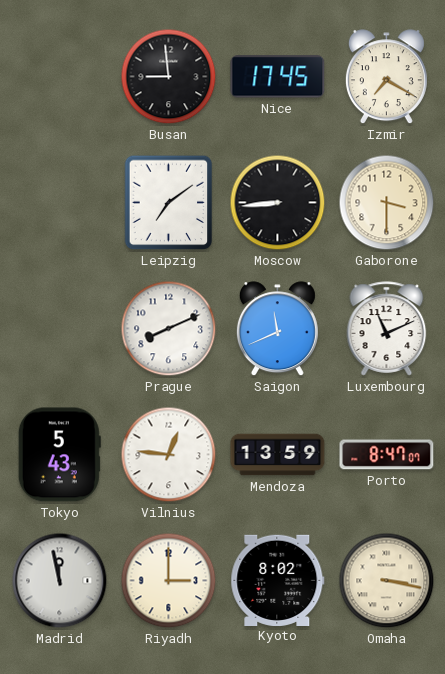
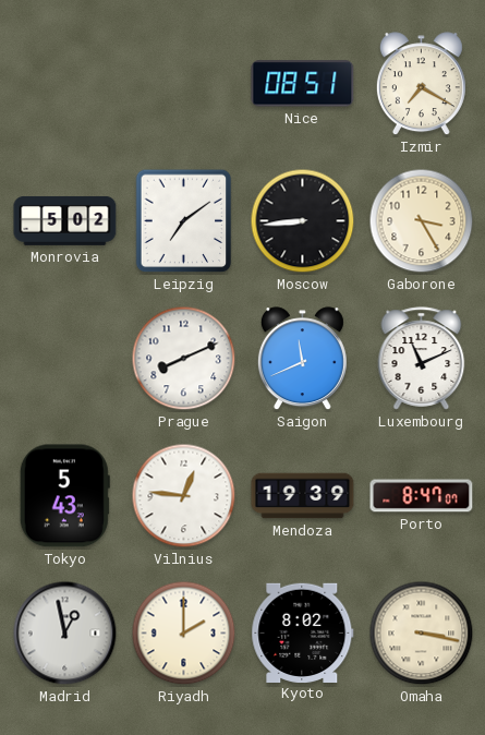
Busan: 8:59 -> none (169, 77)
Nice: 17:45 -> 08:51 (303, 84)
Monrovia: none -> 5:02 (65, 220)
Gaborone: 3:30 -> 3:25 (422, 221)
Mendoza: 13:59 -> 19:39 (303, 496)
Madrid: 11:58 -> 12:58 (65, 634)
Riyadh: 3:00 -> 2:00 (184, 634)
